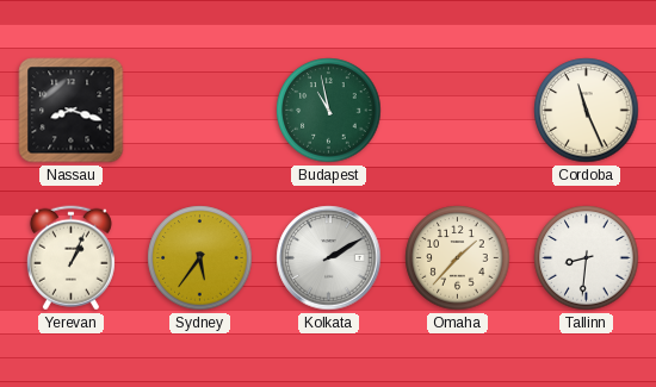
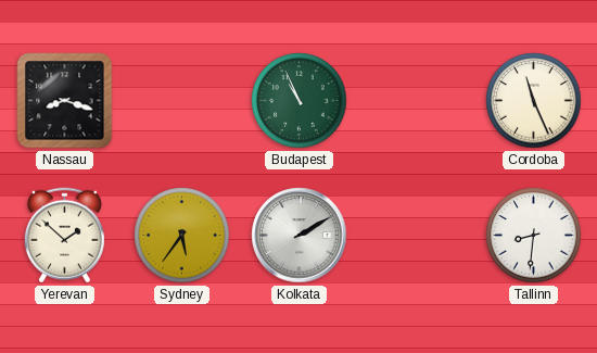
Budapest: 10:58 -> 10:56 (300, 101)
Yerevan: 1:04 -> 1:52 (64, 236)
Omaha: 1:37 -> none (458, 258)
